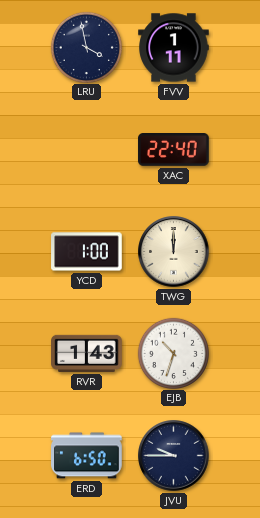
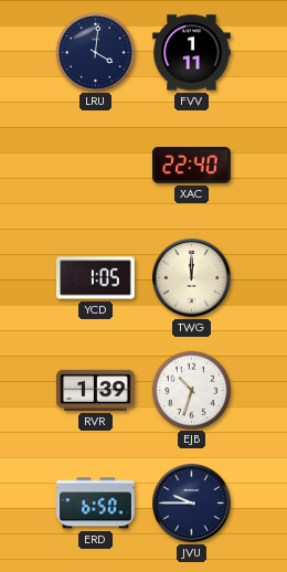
LRU: 3:58 -> 4:01 (95, 52)
YCD: 1:00 -> 1:05 (96, 278)
RVR: 1:43 -> 1:39 (96, 390)
